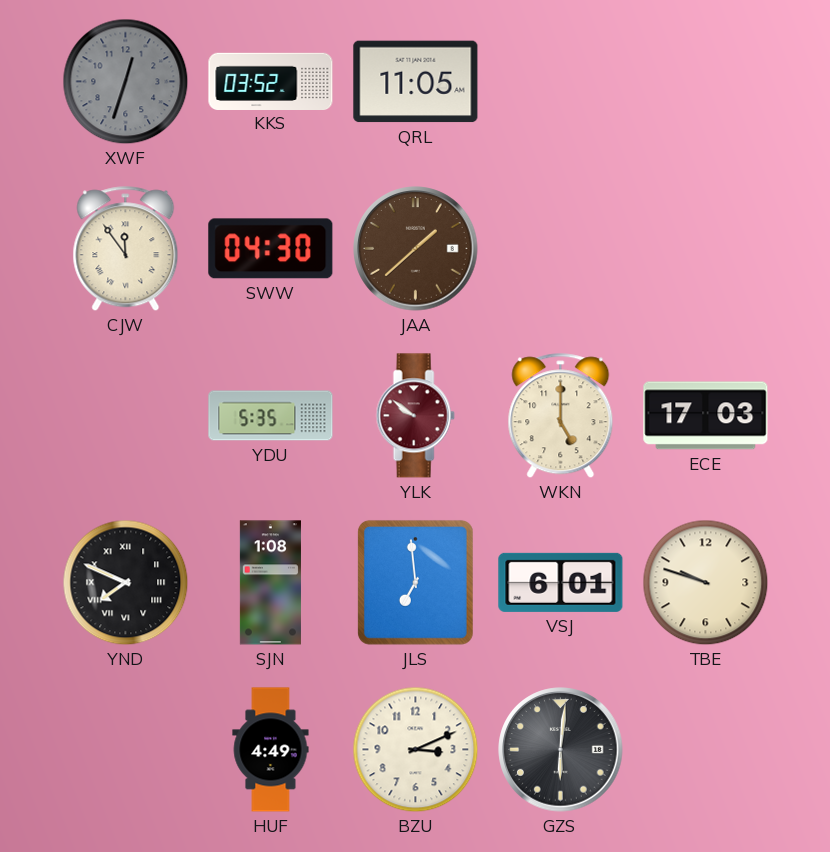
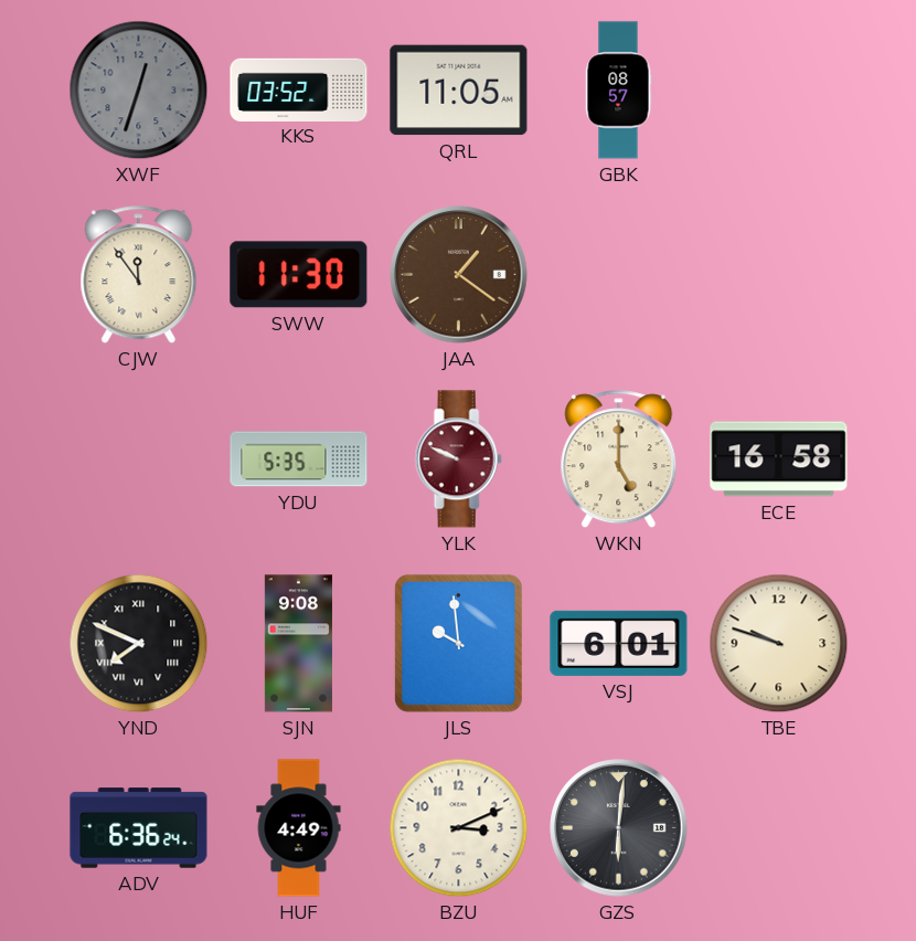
GBK: none -> 08:57 (618, 91)
SWW: 04:30 -> 11:30 (299, 275)
JAA: 1:38 -> 1:21 (459, 275)
YLK: 9:51 -> 9:49 (458, 459)
ECE: 17:03 -> 16:58 (779, 459)
SJN: 1:08 -> 9:08 (298, 644)
JLS: 6:59 -> 9:59 (458, 643)
ADV: none -> 6:36 (139, 828)
